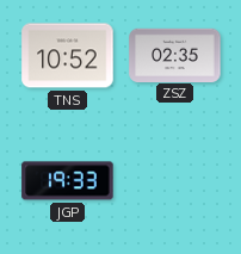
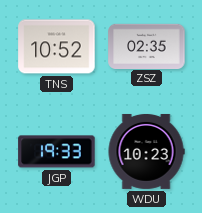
WDU: none -> 10:23 (146, 151)
